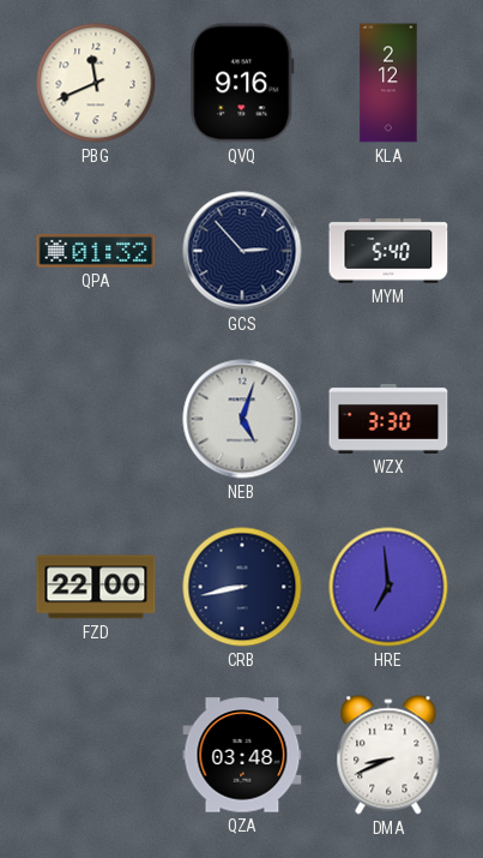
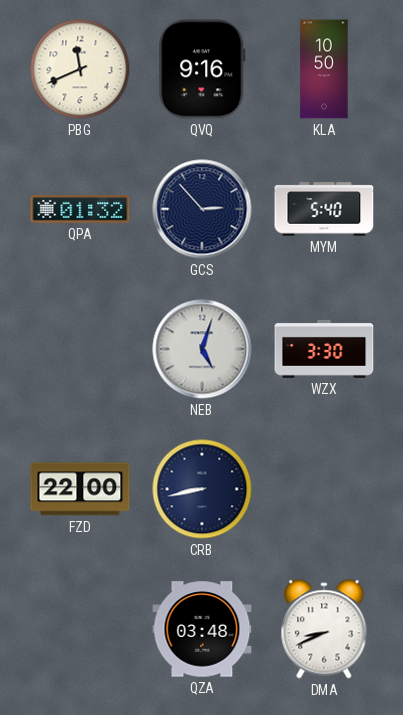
KLA: 2:12 -> 10:50 (324, 69)
HRE: 6:59 -> none (388, 587)
